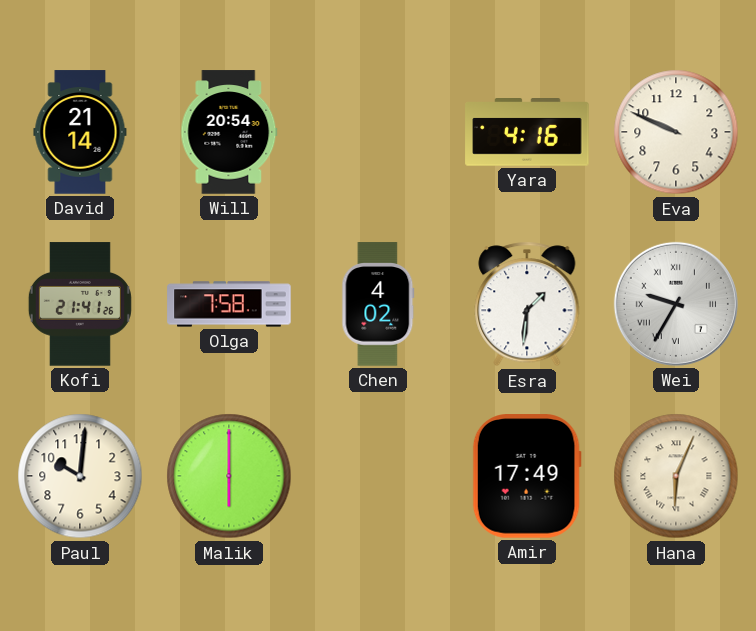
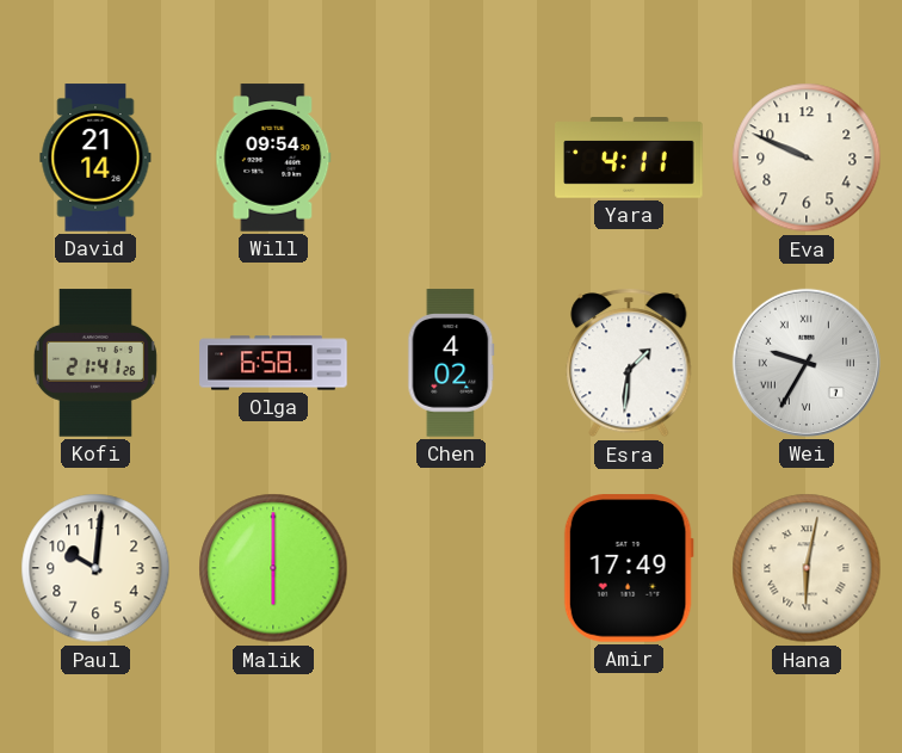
Will: 20:54 -> 09:54 (273, 158)
Yara: 4:16 -> 4:11 (629, 159)
Olga: 7:58 -> 6:58 (273, 363)
Hana: 6:04 -> 6:02 (807, 568)
